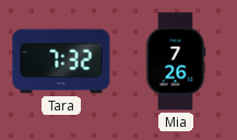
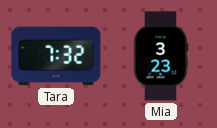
Mia: 7:26 -> 3:23 (161, 56)
